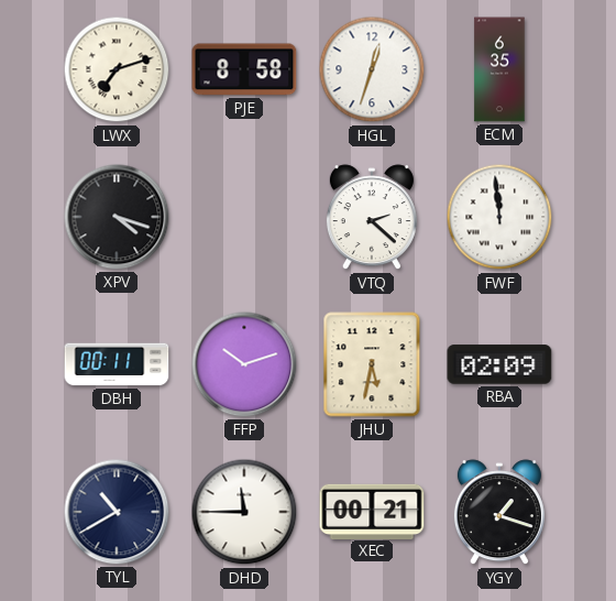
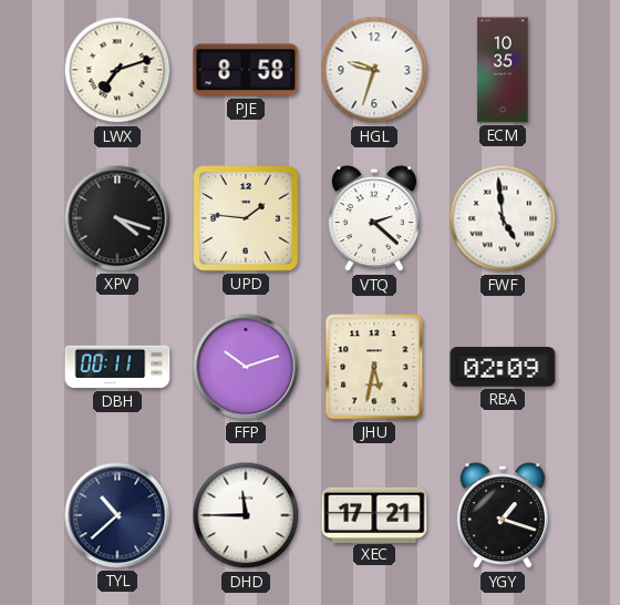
HGL: 12:33 -> 9:33 (374, 70)
ECM: 6:35 -> 10:35 (503, 70)
UPD: none -> 1:46 (246, 218)
FWF: 11:59 -> 4:59 (503, 218)
TYL: 10:40 -> 10:38 (117, 515)
XEC: 00:21 -> 17:21 (374, 514)
